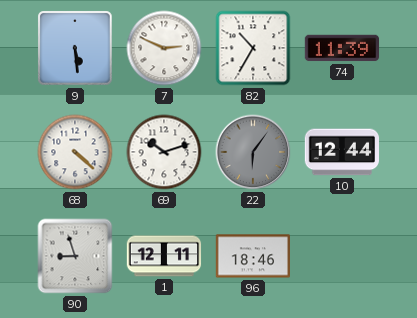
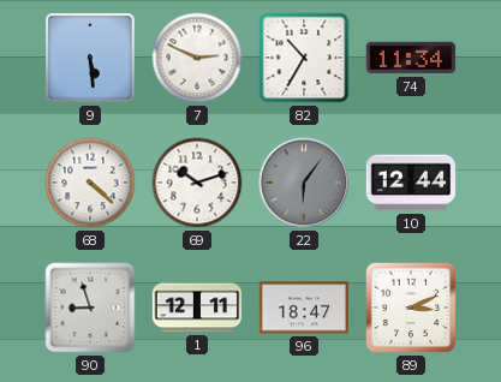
74: 11:39 -> 11:34 (411, 58)
96: 18:46 -> 18:47 (304, 308)
89: none -> 3:11 (411, 308)
